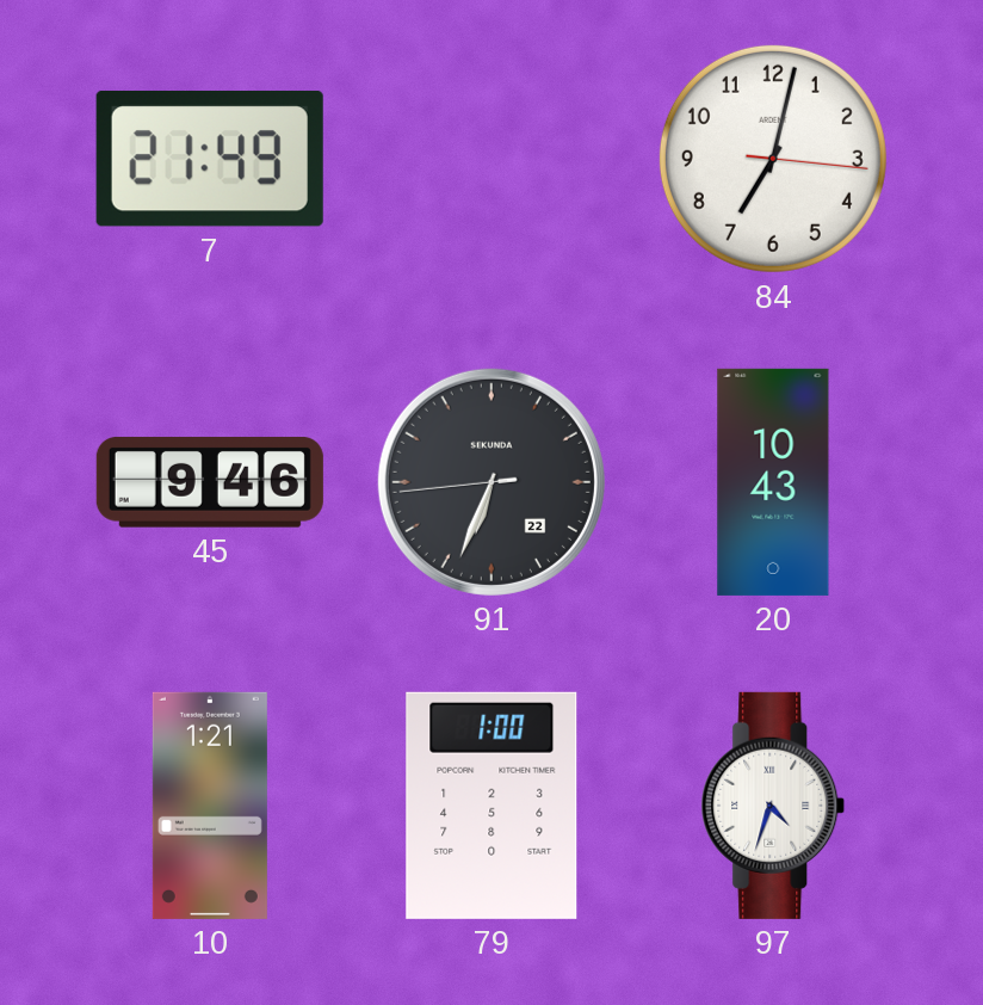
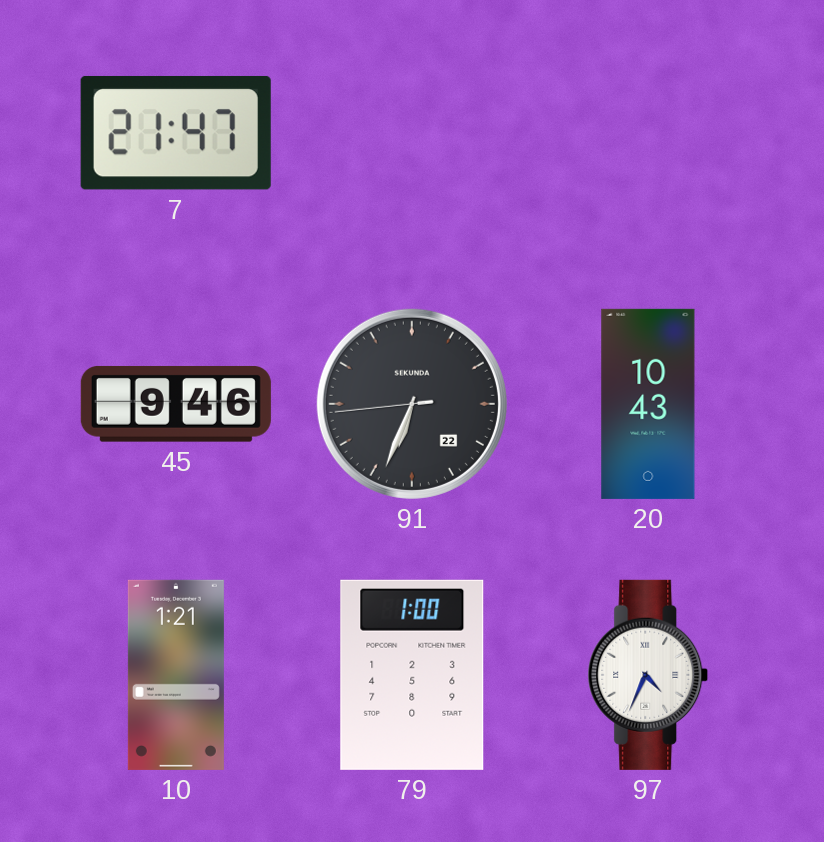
7: 21:49 -> 21:47 (176, 133)
84: 7:02 -> none (773, 159)
97: 4:33 -> 4:34 (648, 675)
